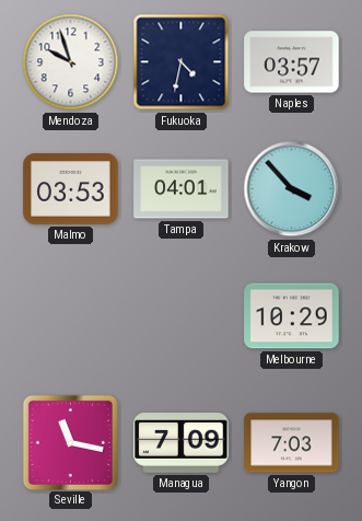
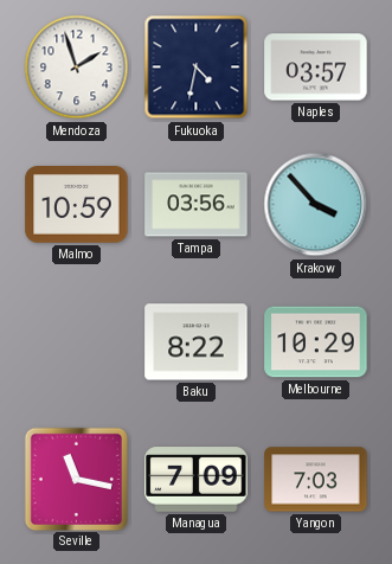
Mendoza: 9:57 -> 1:57 (77, 68)
Malmo: 03:53 -> 10:59 (77, 205)
Tampa: 04:01 -> 03:56 (197, 205)
Baku: none -> 8:22 (197, 342)
